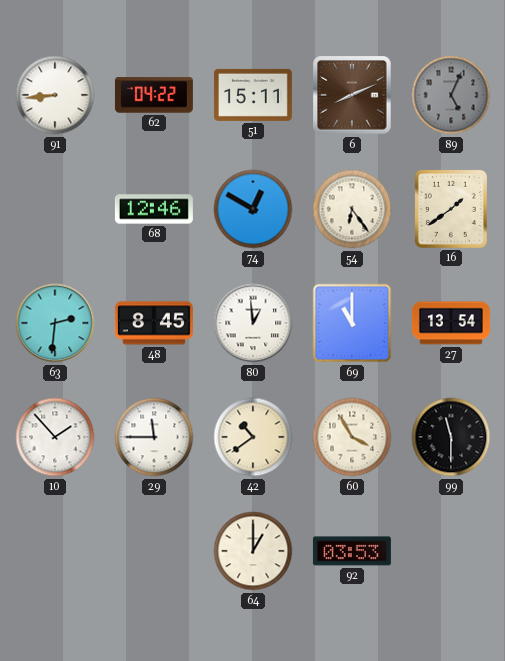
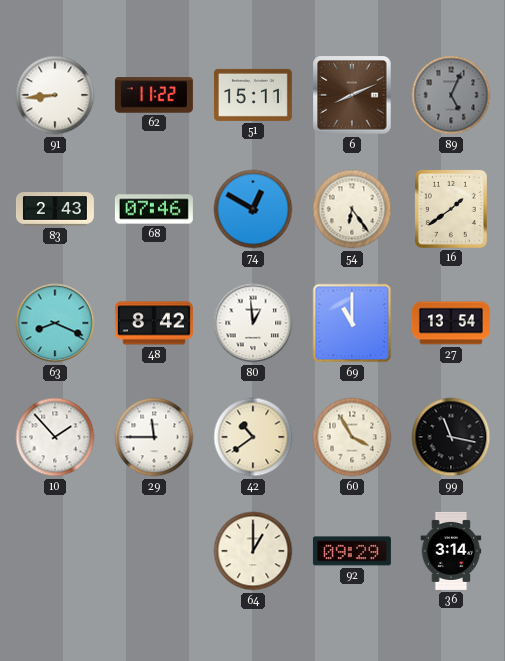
62: 04:22 -> 11:22 (154, 95)
83: none -> 2:43 (55, 209)
68: 12:46 -> 07:46 (154, 209)
63: 2:31 -> 8:19 (55, 323)
48: 8:45 -> 8:42 (154, 323)
99: 11:30 -> 11:17 (451, 437)
92: 03:53 -> 09:29 (352, 551)
36: none -> 3:14 (451, 551)
